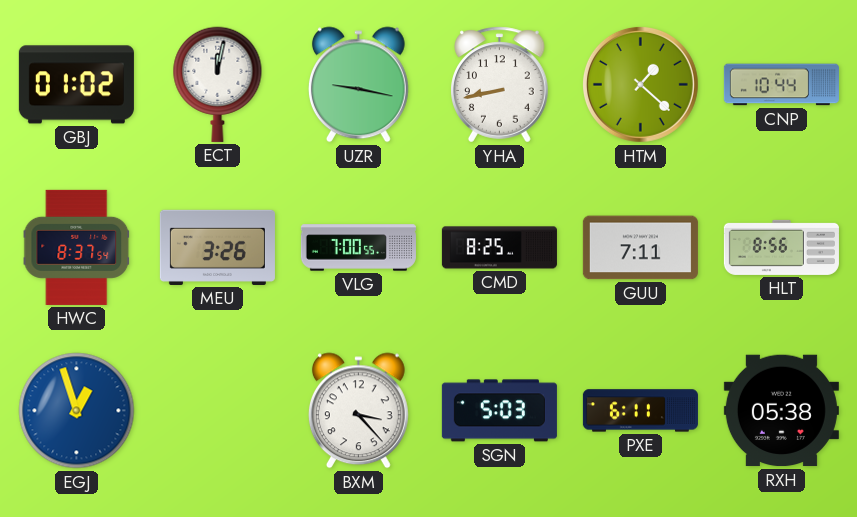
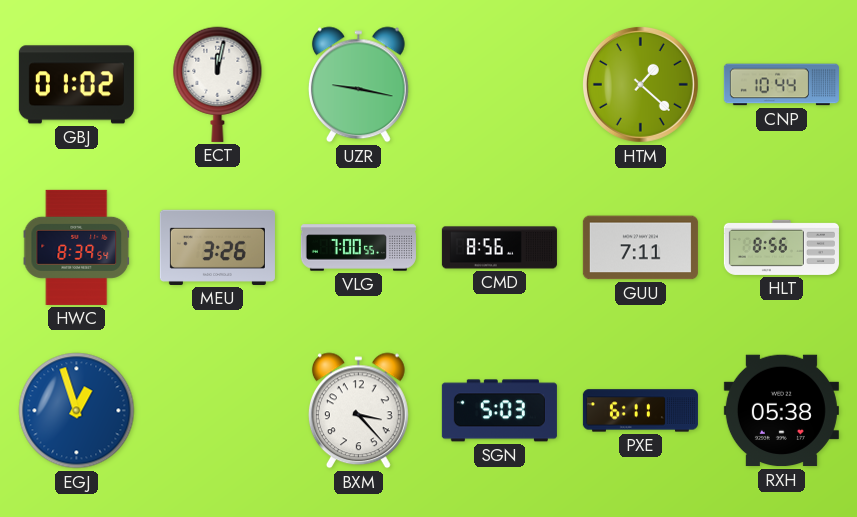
YHA: 8:43 -> none (500, 85)
HWC: 8:37 -> 8:39 (77, 247)
CMD: 8:25 -> 8:56 (499, 248)
